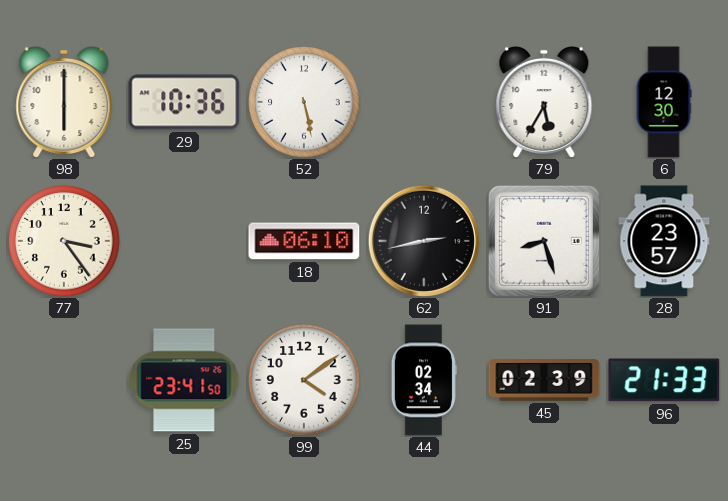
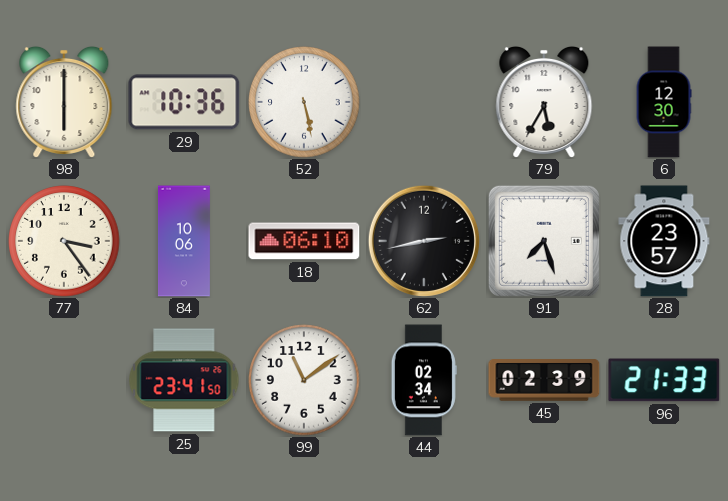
84: none -> 10:06 (184, 241)
91: 8:27 -> 7:27 (544, 241)
99: 4:09 -> 11:09 (304, 380)
